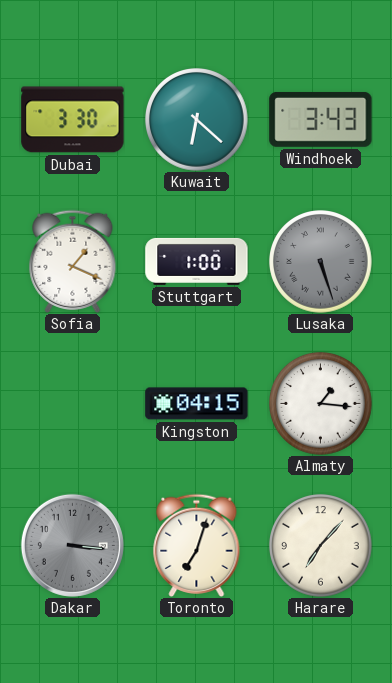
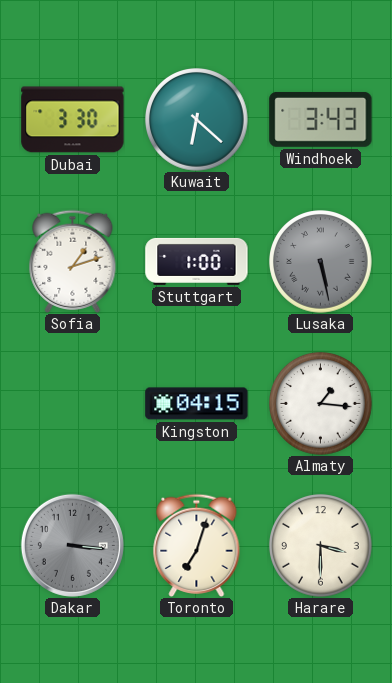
Sofia: 1:19 -> 1:12 (73, 261)
Lusaka: 5:27 -> 5:28 (321, 262)
Harare: 7:07 -> 3:30 (321, 546)
